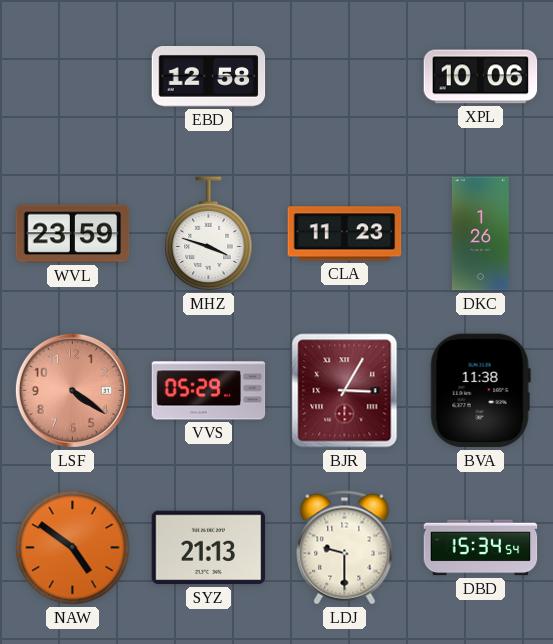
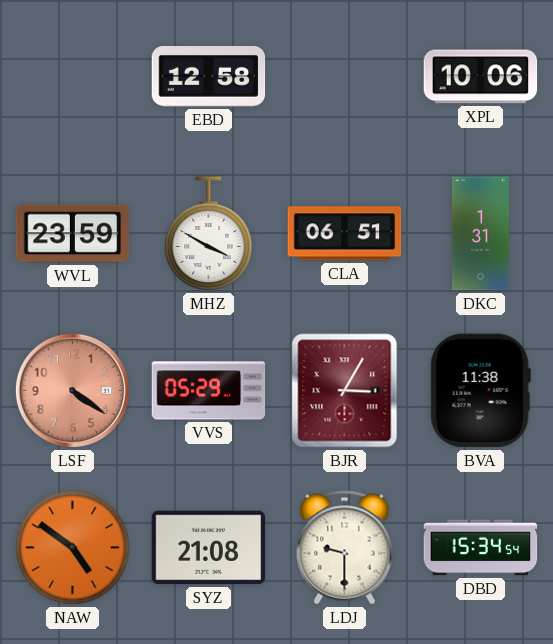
MHZ: 3:48 -> 3:50 (209, 234)
CLA: 11:23 -> 06:51 (345, 234)
DKC: 1:26 -> 1:31 (480, 234)
SYZ: 21:13 -> 21:08 (209, 548)
